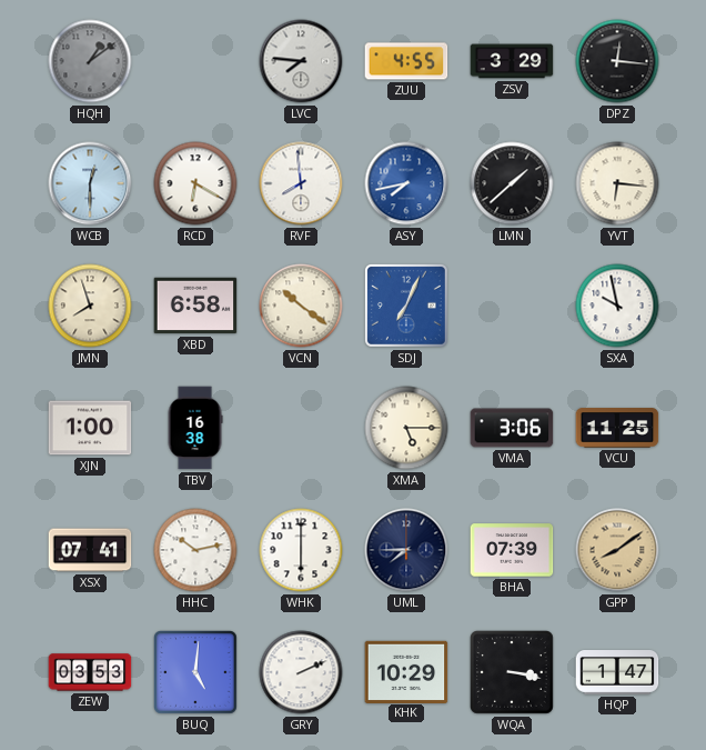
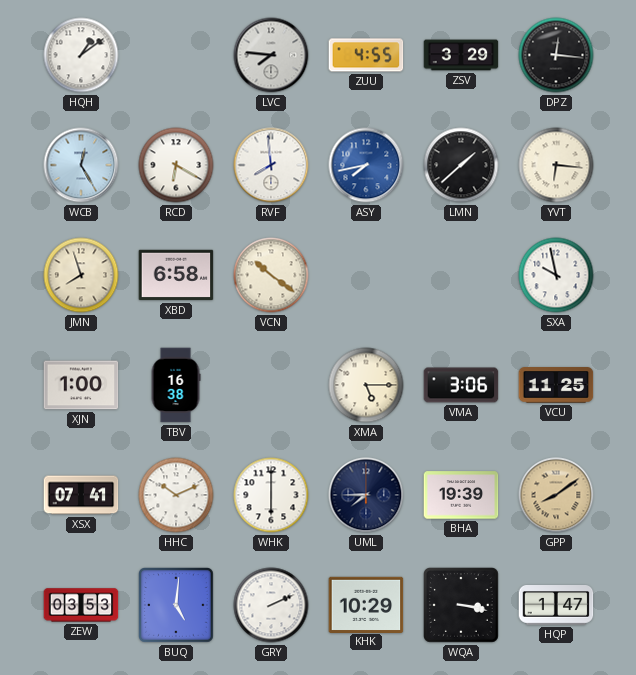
HQH dial: grey -> white (81, 55)
WCB: 12:30 -> 12:25 (81, 165)
SDJ: 7:04 -> none (406, 306)
HHC: 10:13 -> 10:11 (176, 495)
BHA: 07:39 -> 19:39 (461, 495)
